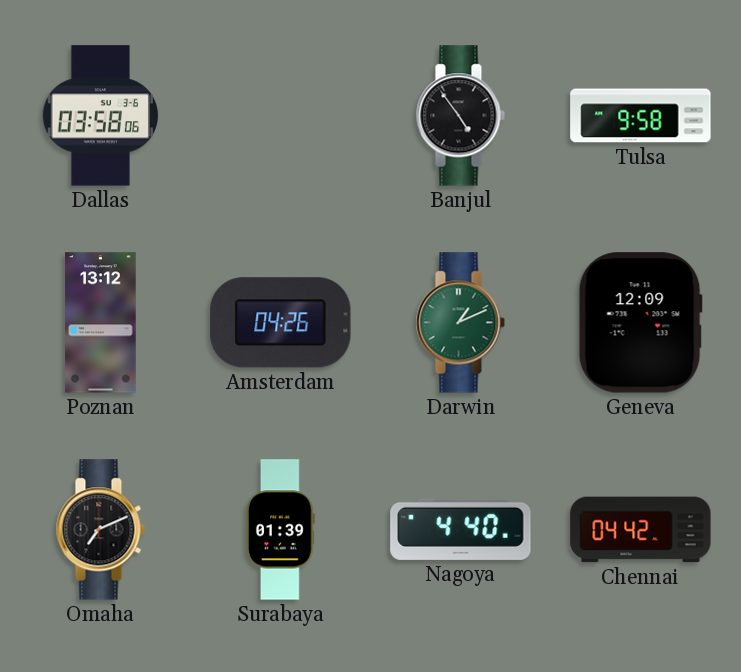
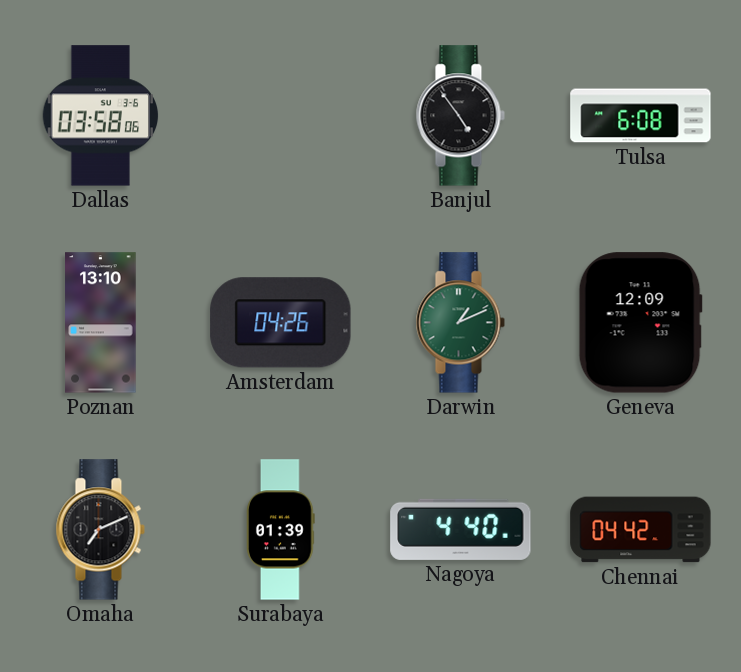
Tulsa: 9:58 -> 6:08 (641, 116)
Poznan: 13:12 -> 13:10 (101, 323)
